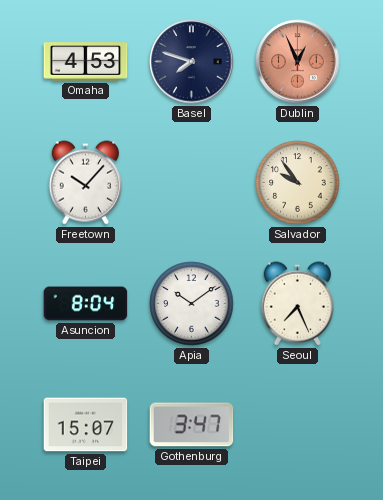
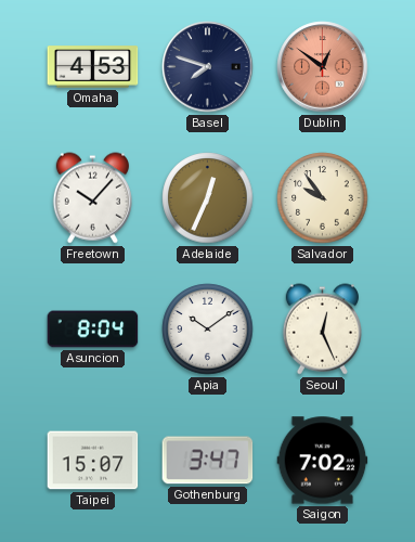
Dublin: 12:56 -> 12:51 (323, 67)
Adelaide: none -> 12:34 (208, 198)
Seoul: 7:26 -> 12:26 (322, 330)
Saigon: none -> 7:02 (323, 461)
